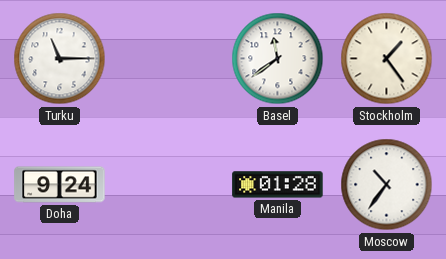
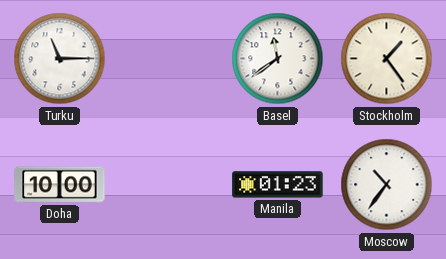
Doha: 9:24 -> 10:00 (60, 185)
Manila: 01:28 -> 01:23 (278, 185)
